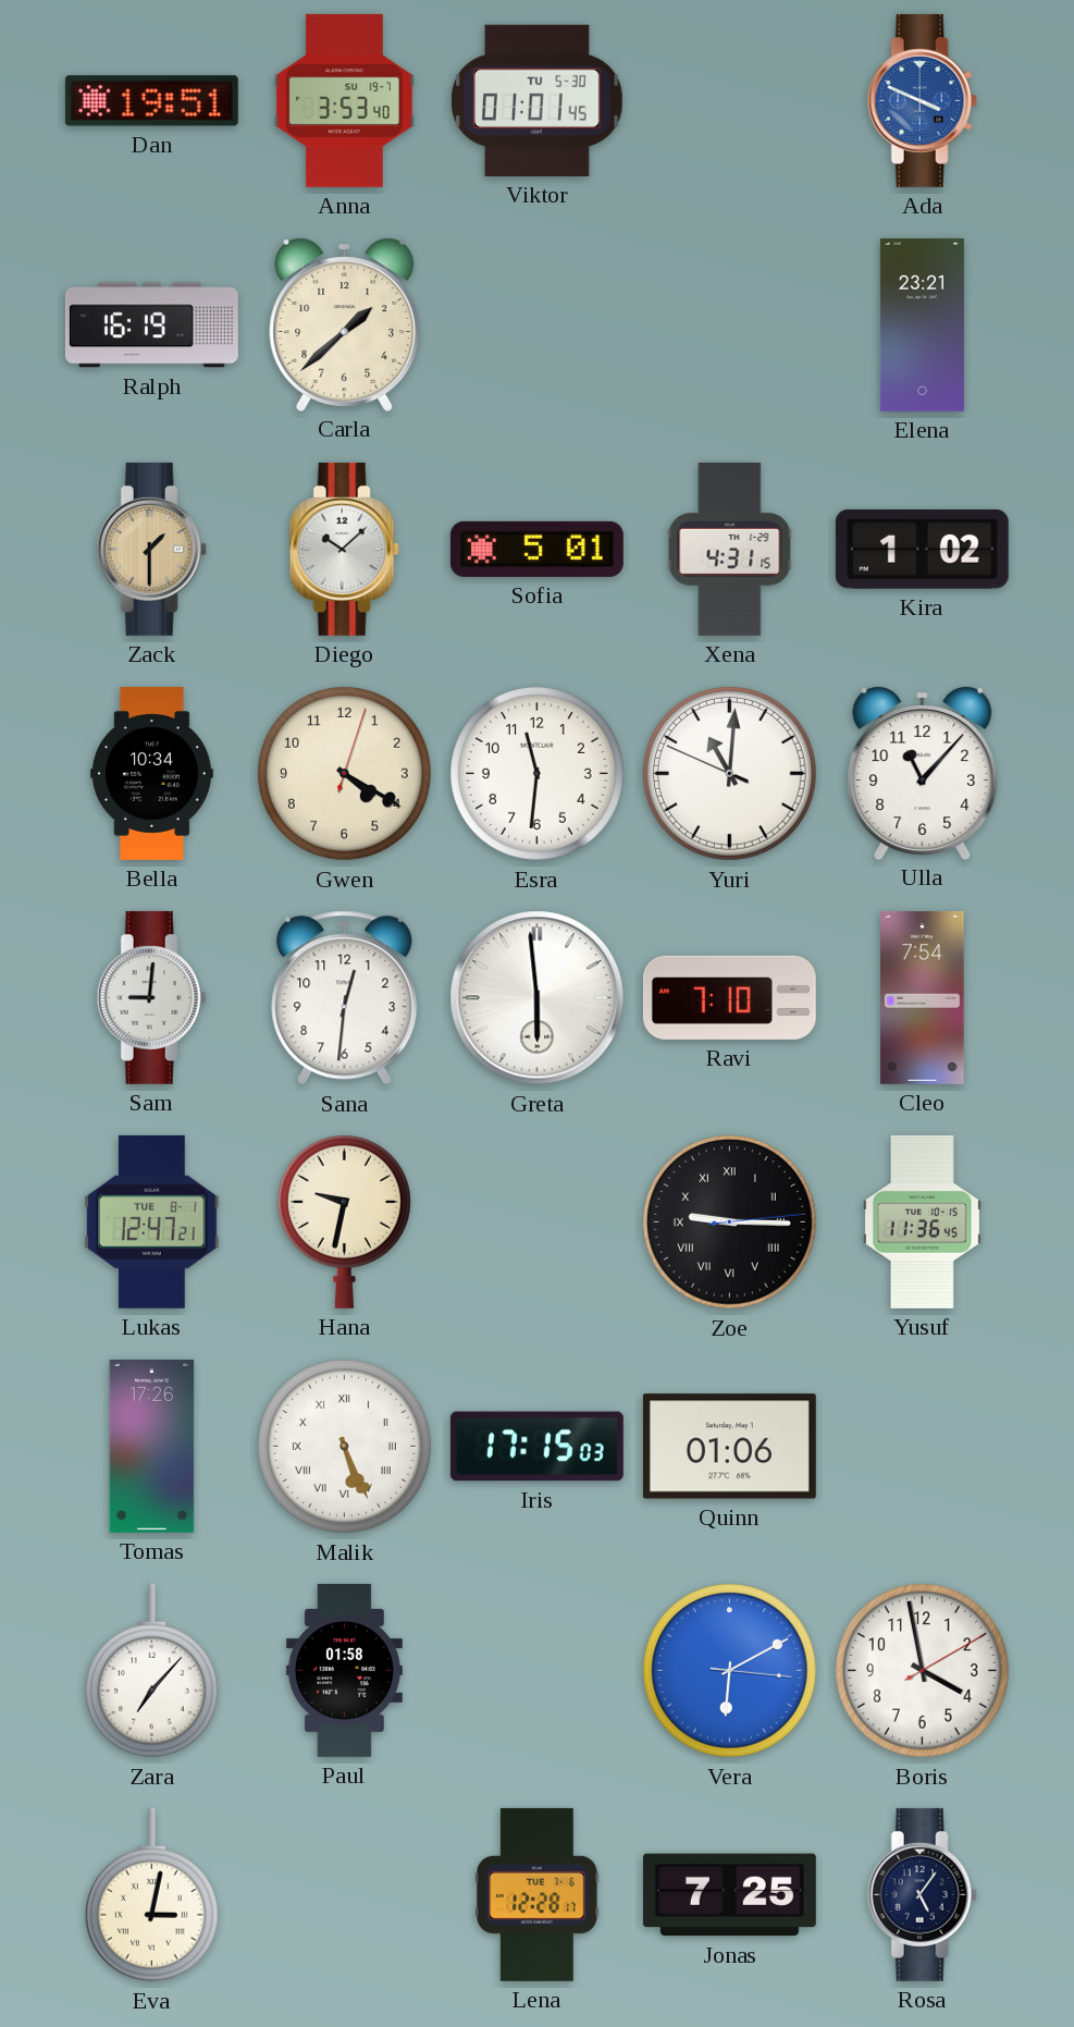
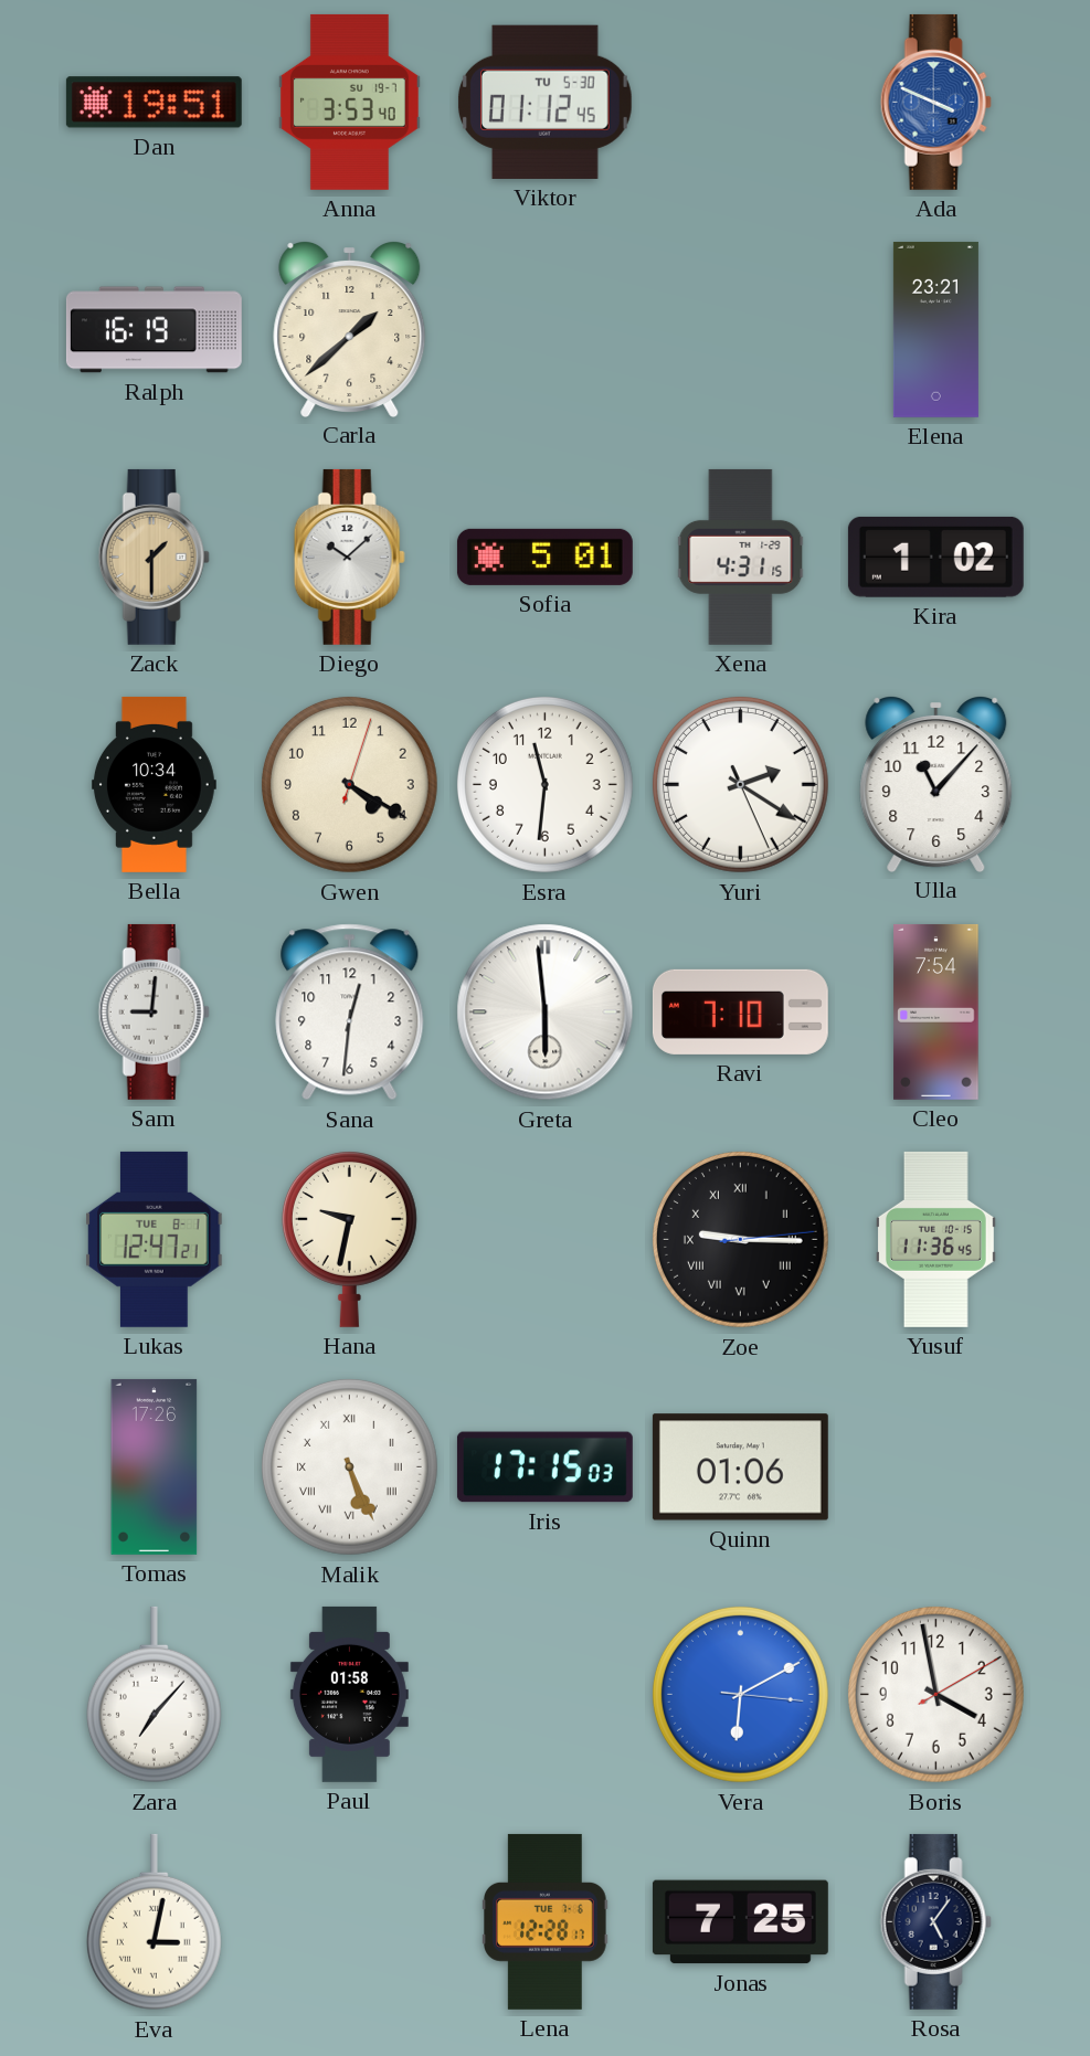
Viktor: 01:01 -> 01:12 (544, 102)
Yuri: 11:00 -> 2:20 (740, 784)
